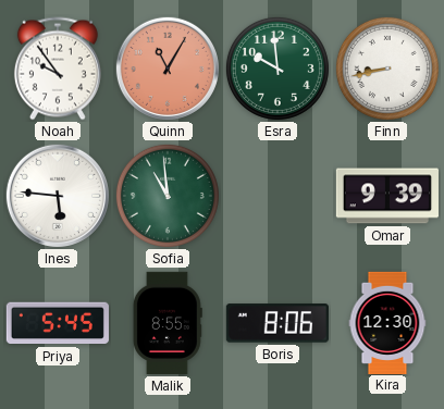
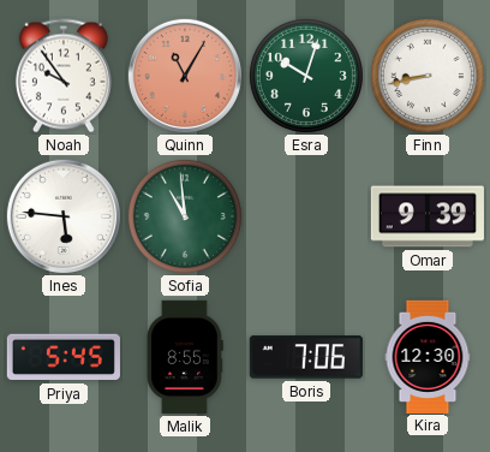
Esra: 9:59 -> 10:03 (306, 76)
Boris: 8:06 -> 7:06 (306, 357)
